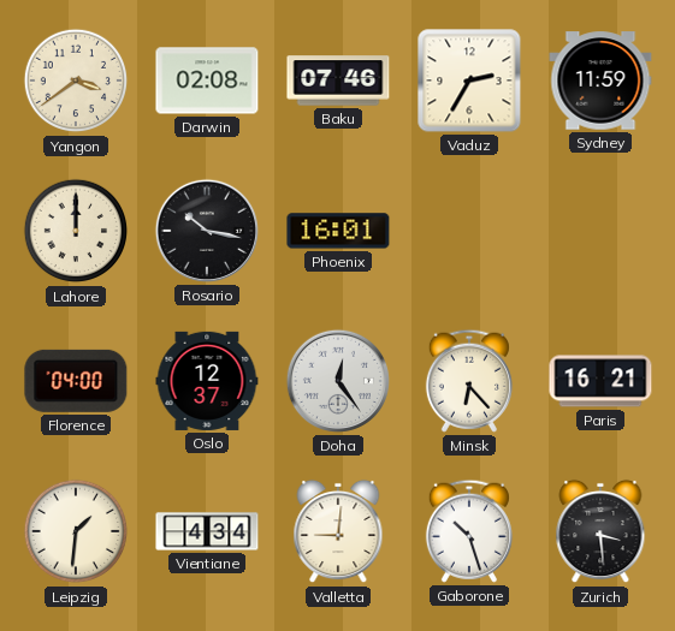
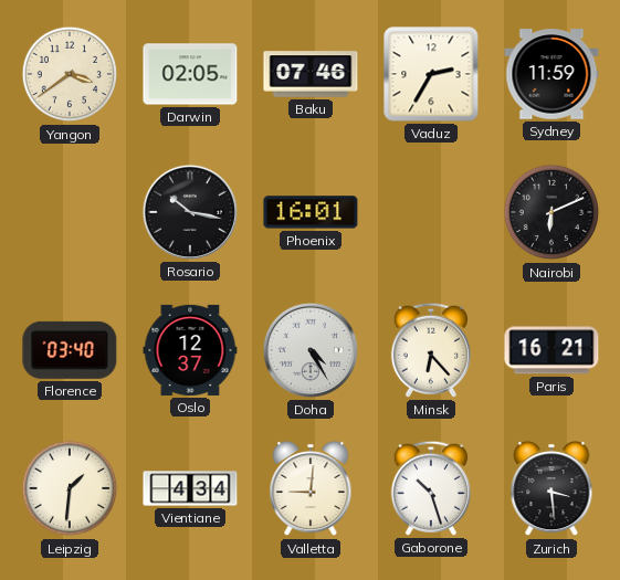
Darwin: 02:08 -> 02:05 (190, 74)
Lahore: 12:00 -> none (76, 231)
Nairobi: none -> 6:11 (551, 212)
Florence: 04:00 -> 03:40 (70, 350)
Doha: 12:24 -> 4:25 (311, 350)
